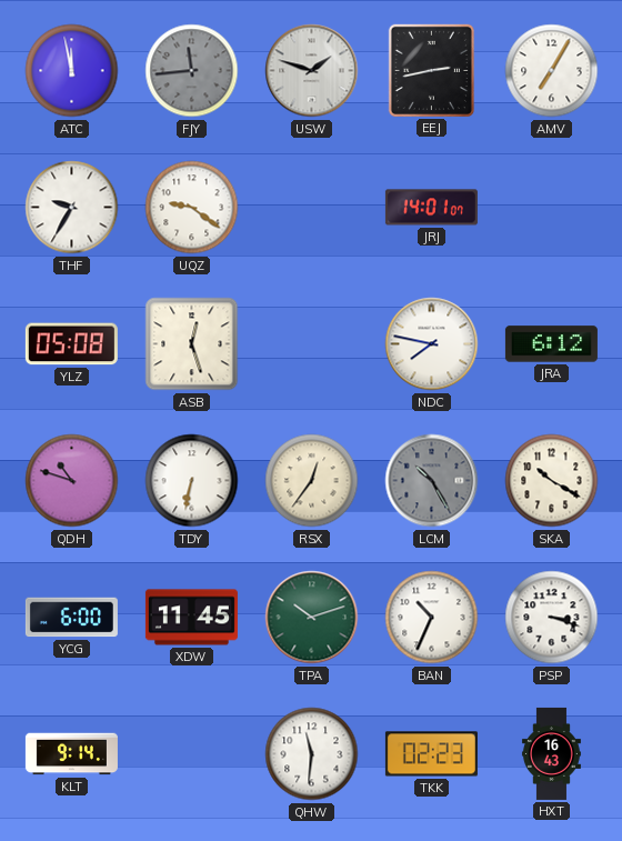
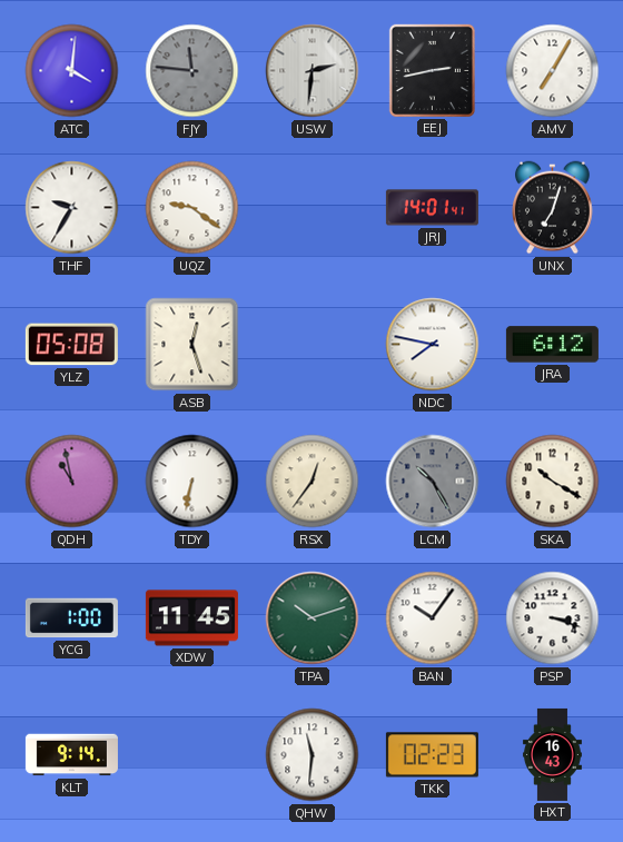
ATC: 11:58 -> 4:01 (72, 71)
FJY: 11:44 -> 11:46 (192, 71)
USW: 1:48 -> 2:31 (313, 71)
JRJ: 14:01:07 -> 14:01:41 (432, 208)
UNX: none -> 7:03 (553, 208)
QDH: 10:48 -> 10:58 (72, 482)
YCG: 6:00 -> 1:00 (71, 618)
BAN: 10:34 -> 10:06 (433, 618)
